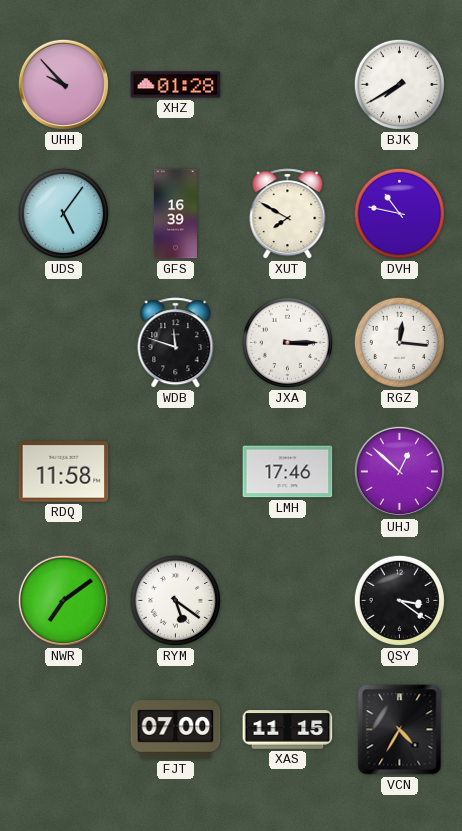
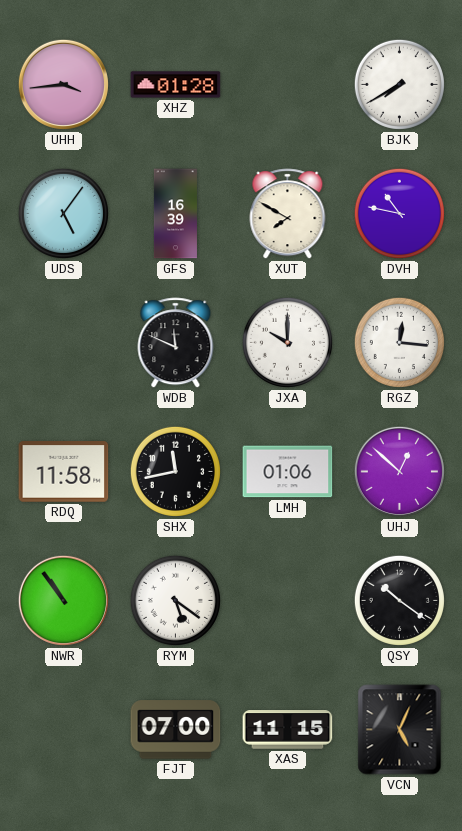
UHH: 9:53 -> 3:44 (63, 84)
WDB: 11:48 -> 11:49 (176, 343)
JXA: 3:15 -> 10:00 (287, 342)
SHX: none -> 11:43 (175, 471)
LMH: 17:46 -> 01:06 (288, 472)
NWR: 7:09 -> 10:54 (63, 600)
QSY: 3:21 -> 10:21 (399, 600)
VCN: 4:35 -> 5:04 (400, 730)
